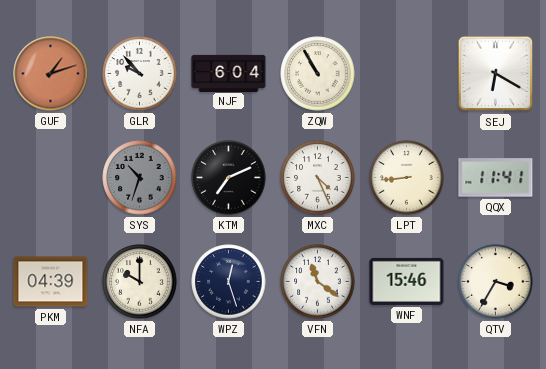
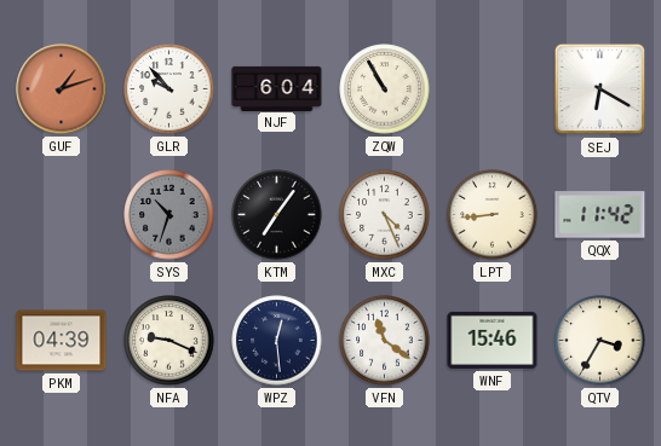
KTM: 7:11 -> 7:06 (277, 215)
QQX: 11:41 -> 11:42 (600, 215)
NFA: 10:00 -> 9:19 (169, 341)
WPZ: 12:27 -> 12:29 (277, 341)
